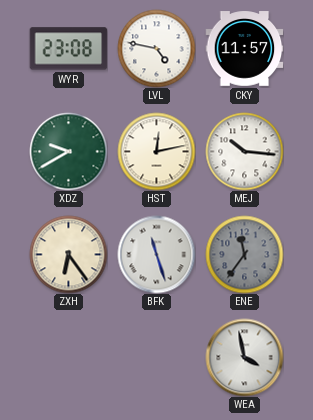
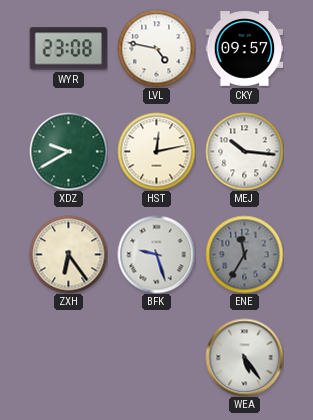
CKY: 11:57 -> 09:57 (244, 49)
BFK: 11:27 -> 9:27 (156, 254)
ENE: 11:36 -> 11:35 (244, 254)
WEA: 3:58 -> 5:24 (244, 357)
